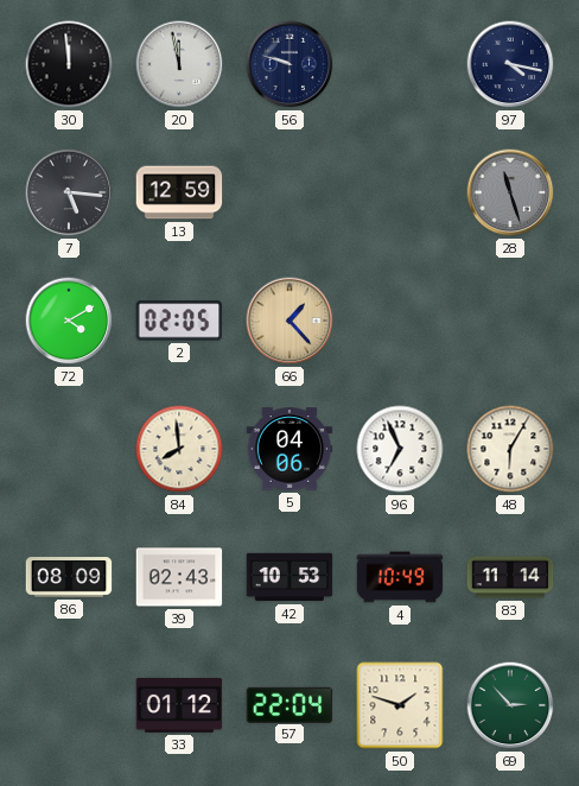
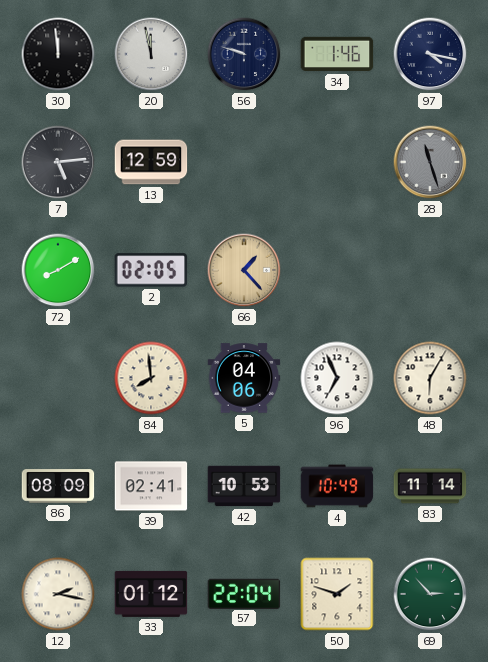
34: none -> 1:46 (337, 54)
7: 5:16 -> 5:14 (58, 162)
72: 4:10 -> 8:10 (58, 270)
39: 02:43 -> 02:41 (151, 486)
12: none -> 2:17 (58, 594)
